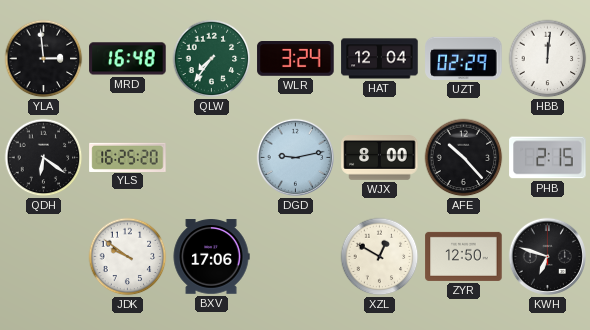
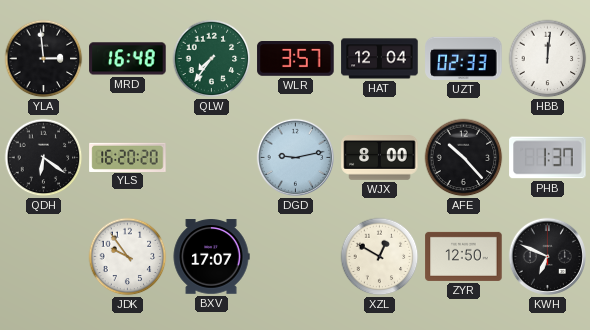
WLR: 3:24 -> 3:57 (296, 59)
UZT: 02:29 -> 02:33 (464, 58)
YLS: 16:25 -> 16:20 (128, 157)
PHB: 2:15 -> 1:37 (548, 158)
JDK: 9:51 -> 9:54 (128, 257)
BXV: 17:06 -> 17:07 (211, 257)
KWH: 6:48 -> 6:49 (547, 256)
